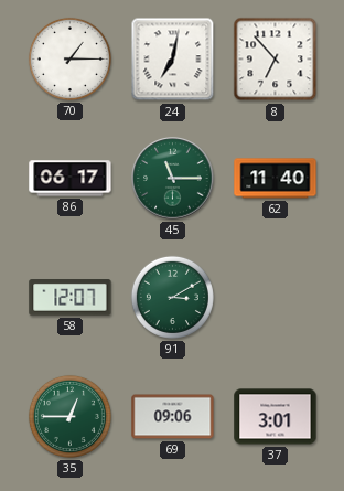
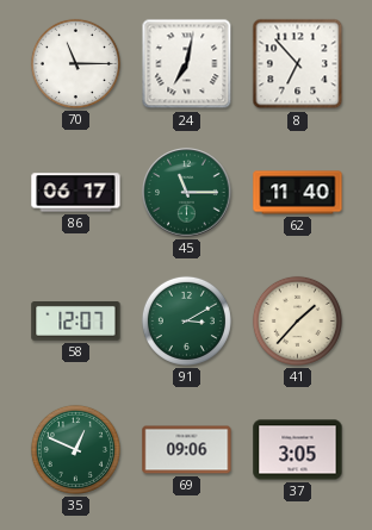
70: 1:15 -> 11:15 (75, 63)
41: none -> 1:37 (297, 320)
35: 12:45 -> 12:49 (75, 449)
37: 3:01 -> 3:05 (298, 450)
